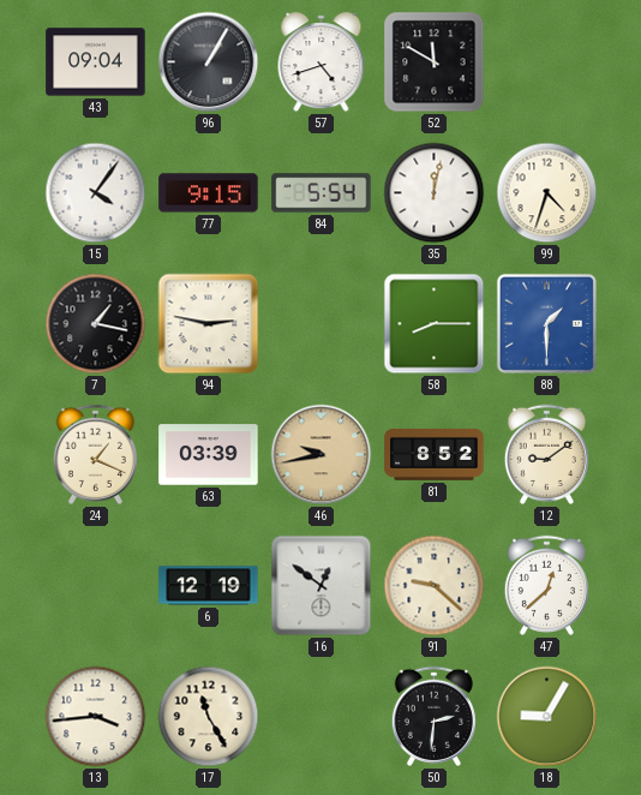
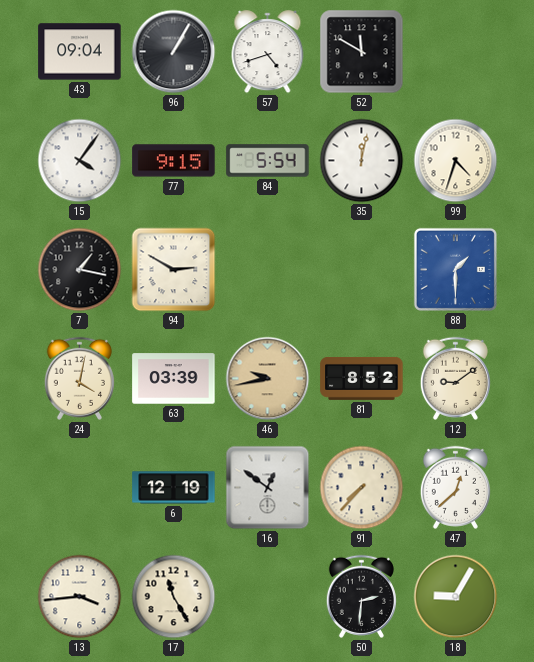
94: 2:47 -> 2:50 (174, 270)
58: 8:15 -> none (435, 324)
24: 1:19 -> 4:02 (79, 378)
91: 9:22 -> 7:37 (362, 488)
